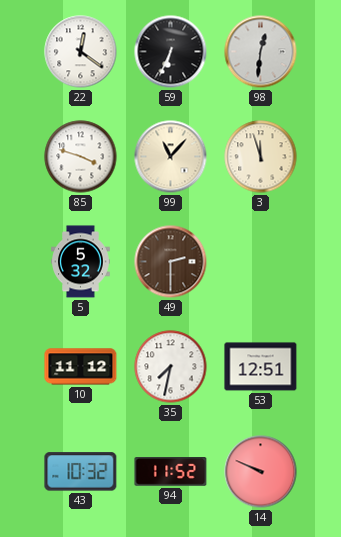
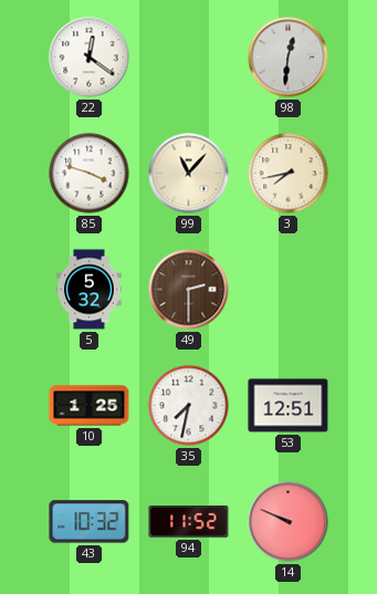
59: 6:34 -> none (171, 52)
3: 11:57 -> 7:43 (289, 174)
10: 11:12 -> 1:25 (90, 406)
